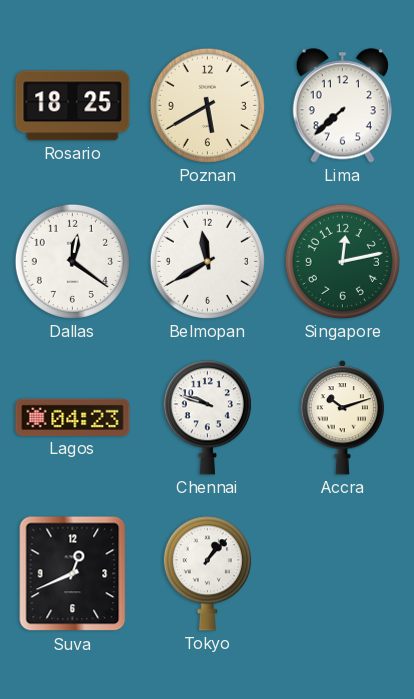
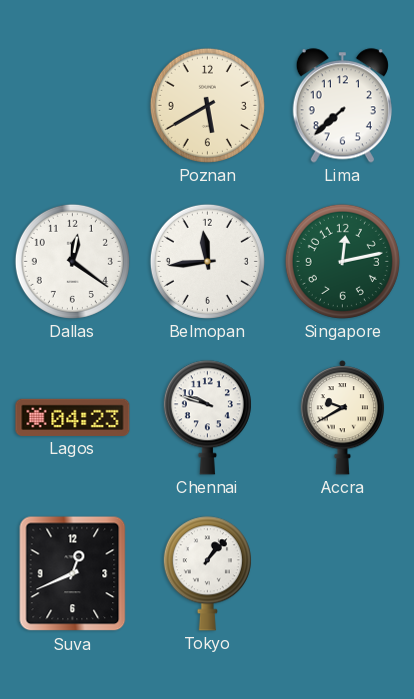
Rosario: 18:25 -> none (73, 106)
Belmopan: 11:40 -> 11:44 (207, 261)
Accra: 10:12 -> 9:40 (343, 418)
